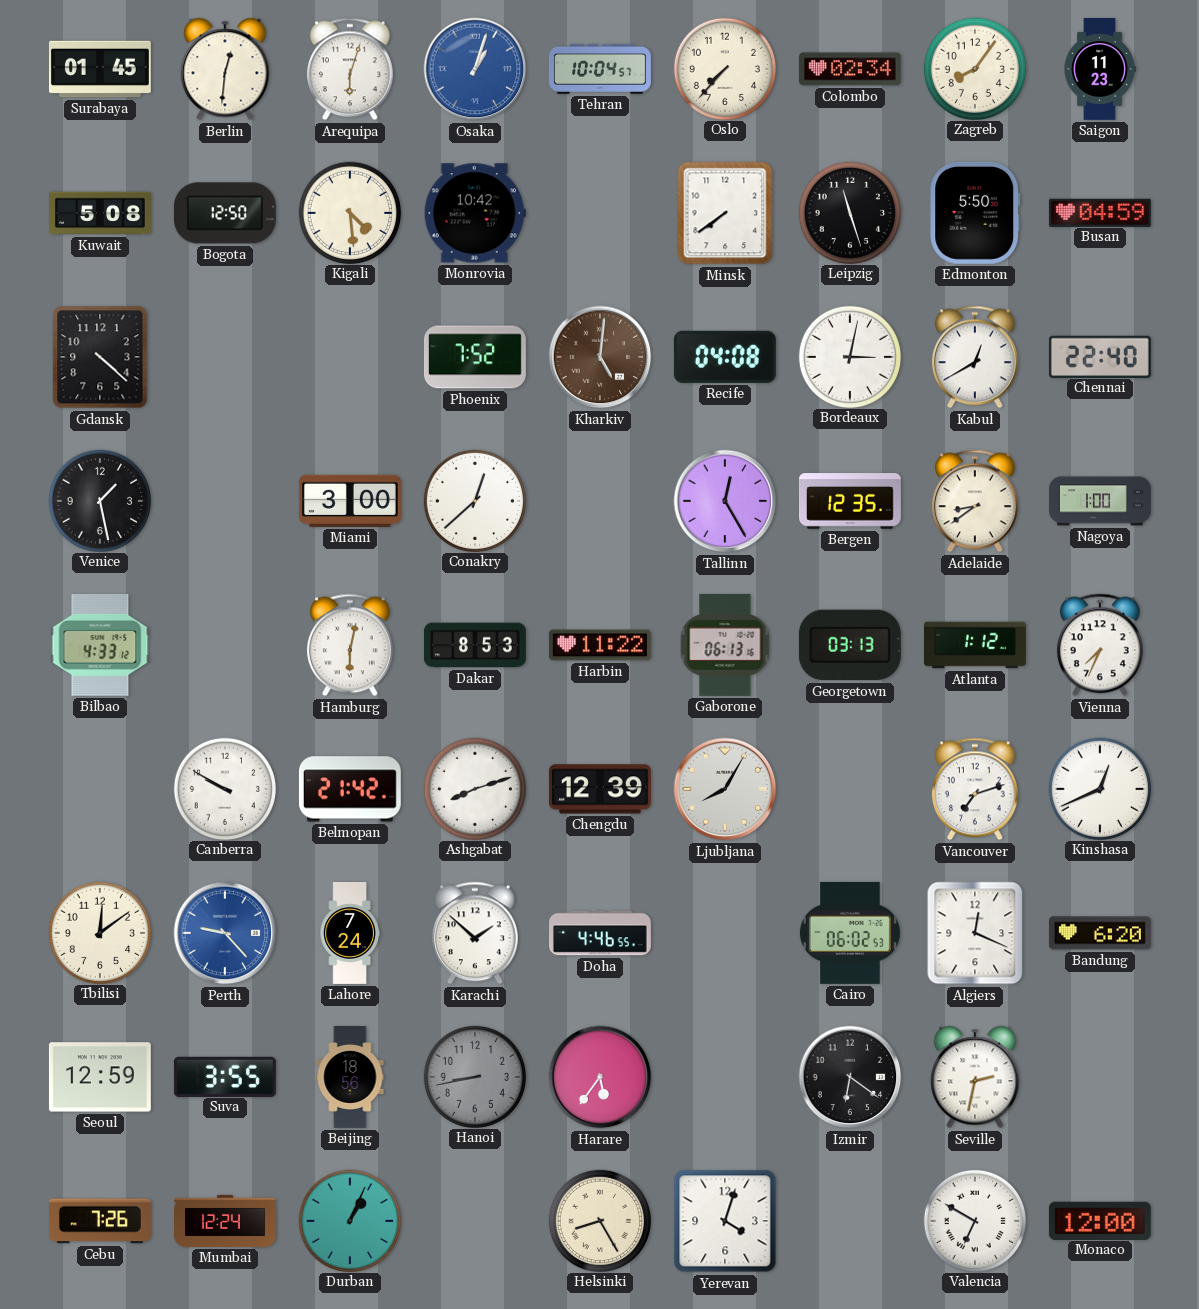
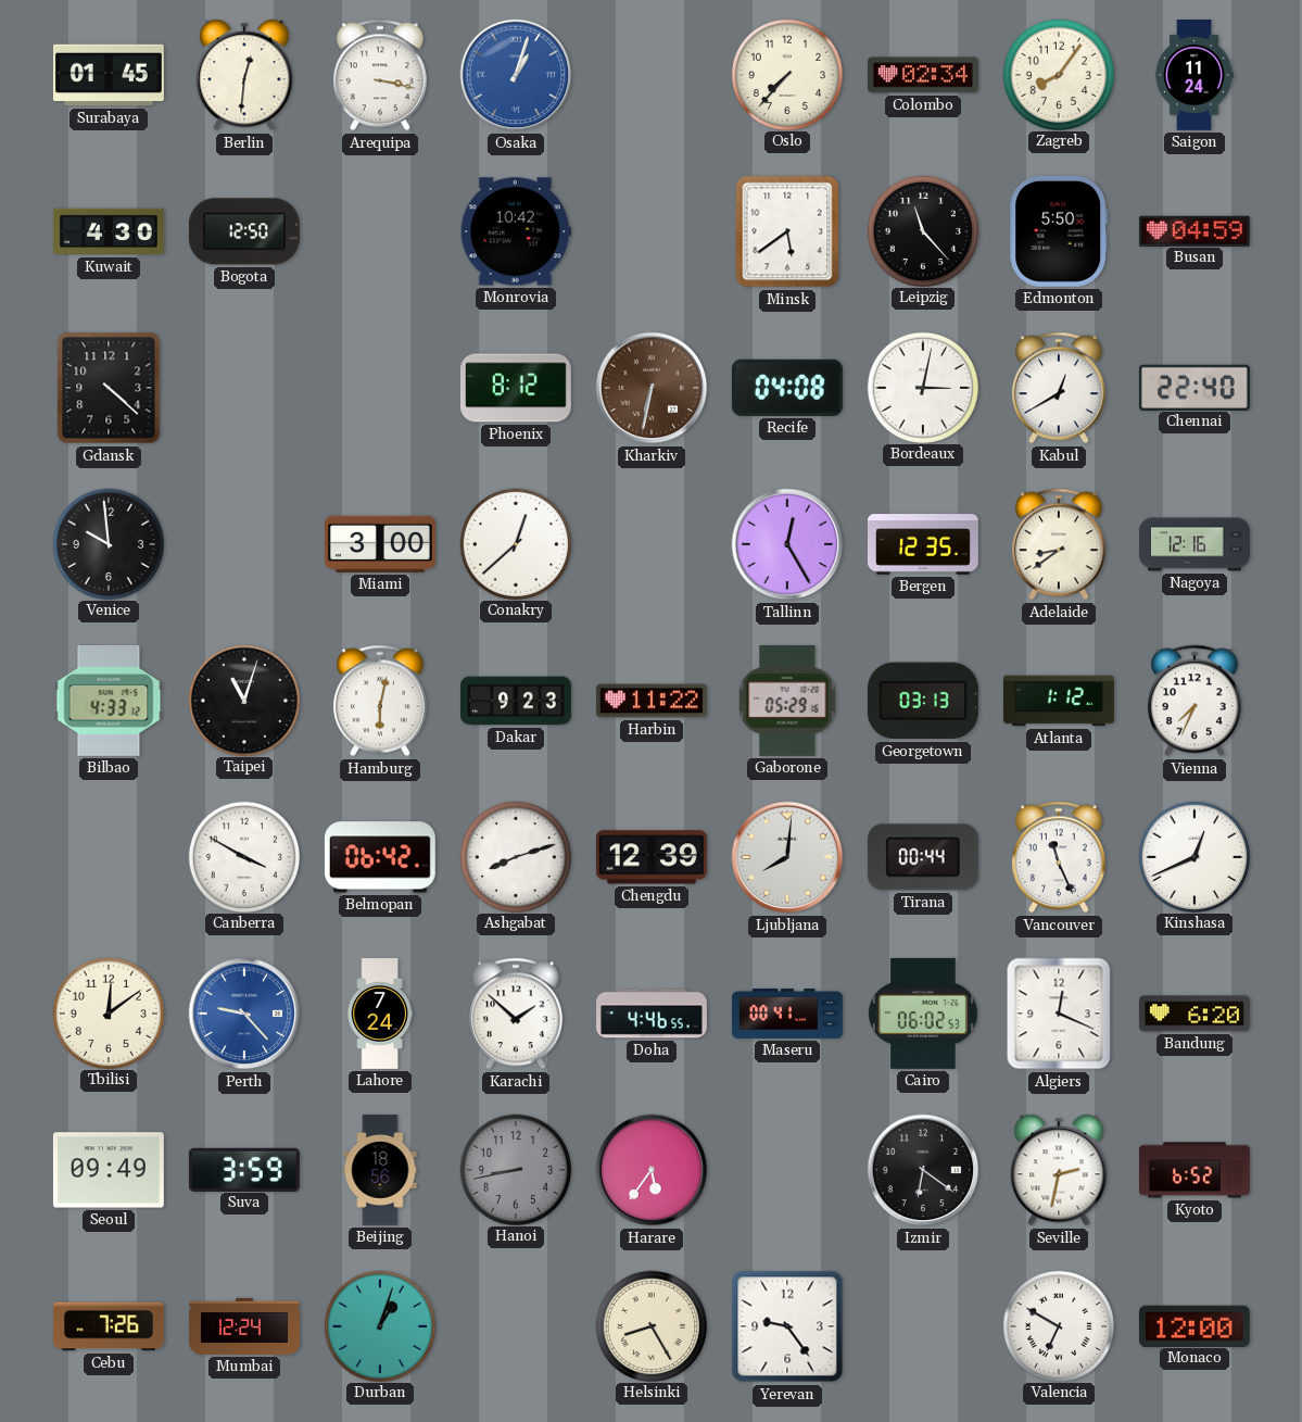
Arequipa: 6:03 -> 3:17 (380, 75)
Tehran: 10:04 -> none (600, 69)
Saigon: 11:23 -> 11:24 (1194, 76)
Kuwait: 5:08 -> 4:30 (109, 231)
Kigali: 4:29 -> none (349, 212)
Minsk: 7:39 -> 5:39 (787, 231)
Leipzig: 11:27 -> 11:23 (922, 230)
Phoenix: 7:52 -> 8:12 (516, 388)
Kharkiv: 5:01 -> 6:32 (652, 388)
Venice: 1:28 -> 9:59 (108, 543)
Nagoya: 1:00 -> 12:16 (1196, 544)
Taipei: none -> 11:03 (243, 700)
Dakar: 8:53 -> 9:23 (516, 701)
Gaborone: 06:13 -> 05:29 (787, 701)
Canberra: 9:50 -> 3:50 (243, 856)
Belmopan: 21:42 -> 06:42 (380, 857)
Ljubljana: 8:05 -> 8:01 (787, 857)
Tirana: none -> 00:44 (923, 857)
Vancouver: 7:12 -> 11:26 (1059, 857)
Maseru: none -> 00:41 (788, 1014)
Seoul: 12:59 -> 09:49 (109, 1170)
Suva: 3:55 -> 3:59 (244, 1169)
Kyoto: none -> 6:52 (1194, 1170)
Durban: 1:04 -> 1:03 (379, 1325)
Yerevan: 4:03 -> 9:24 (787, 1326)
